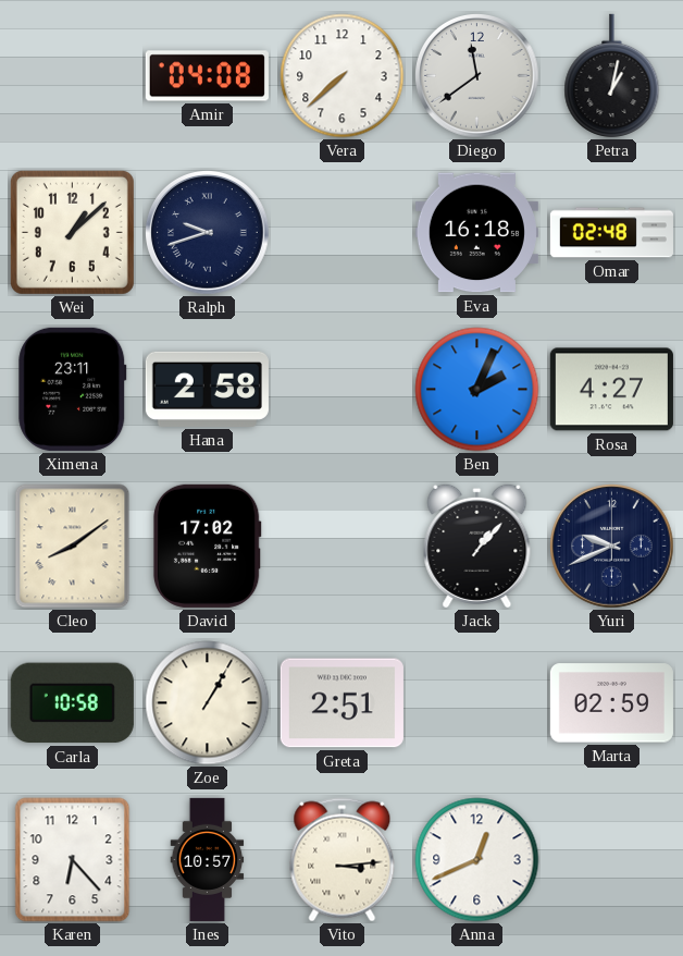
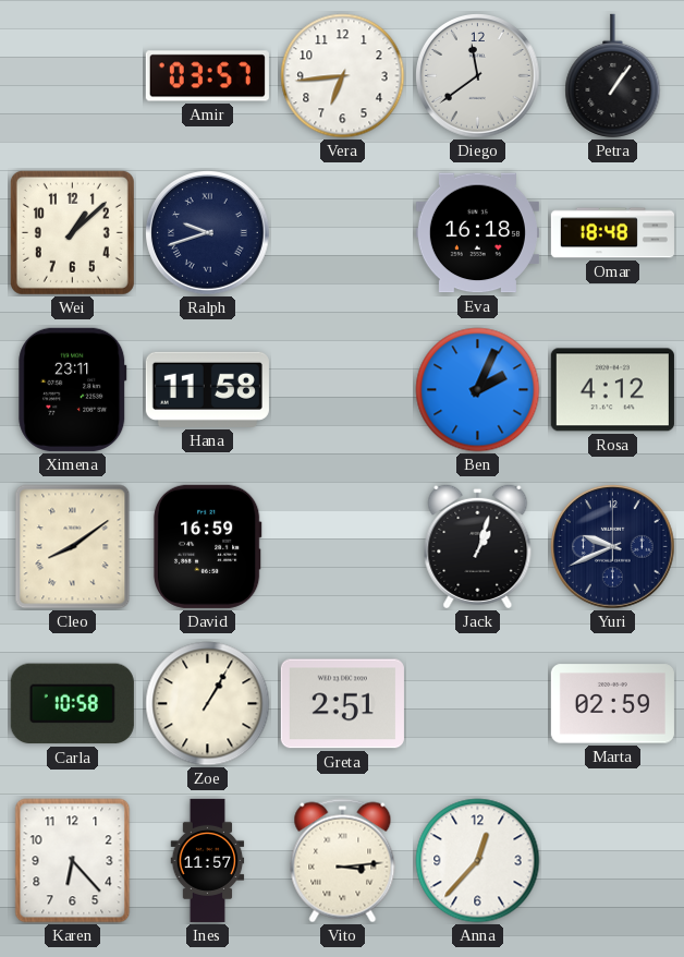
Amir: 04:08 -> 03:57 (207, 76)
Vera: 7:38 -> 6:44 (343, 76)
Petra: 1:02 -> 1:06 (613, 75)
Omar: 02:48 -> 18:48 (612, 233)
Hana: 2:58 -> 11:58 (207, 389)
Rosa: 4:27 -> 4:12 (612, 390)
David: 17:02 -> 16:59 (207, 546)
Jack: 1:07 -> 1:03 (478, 546)
Ines: 10:57 -> 11:57 (208, 860)
Anna: 12:41 -> 12:37 (478, 861)
